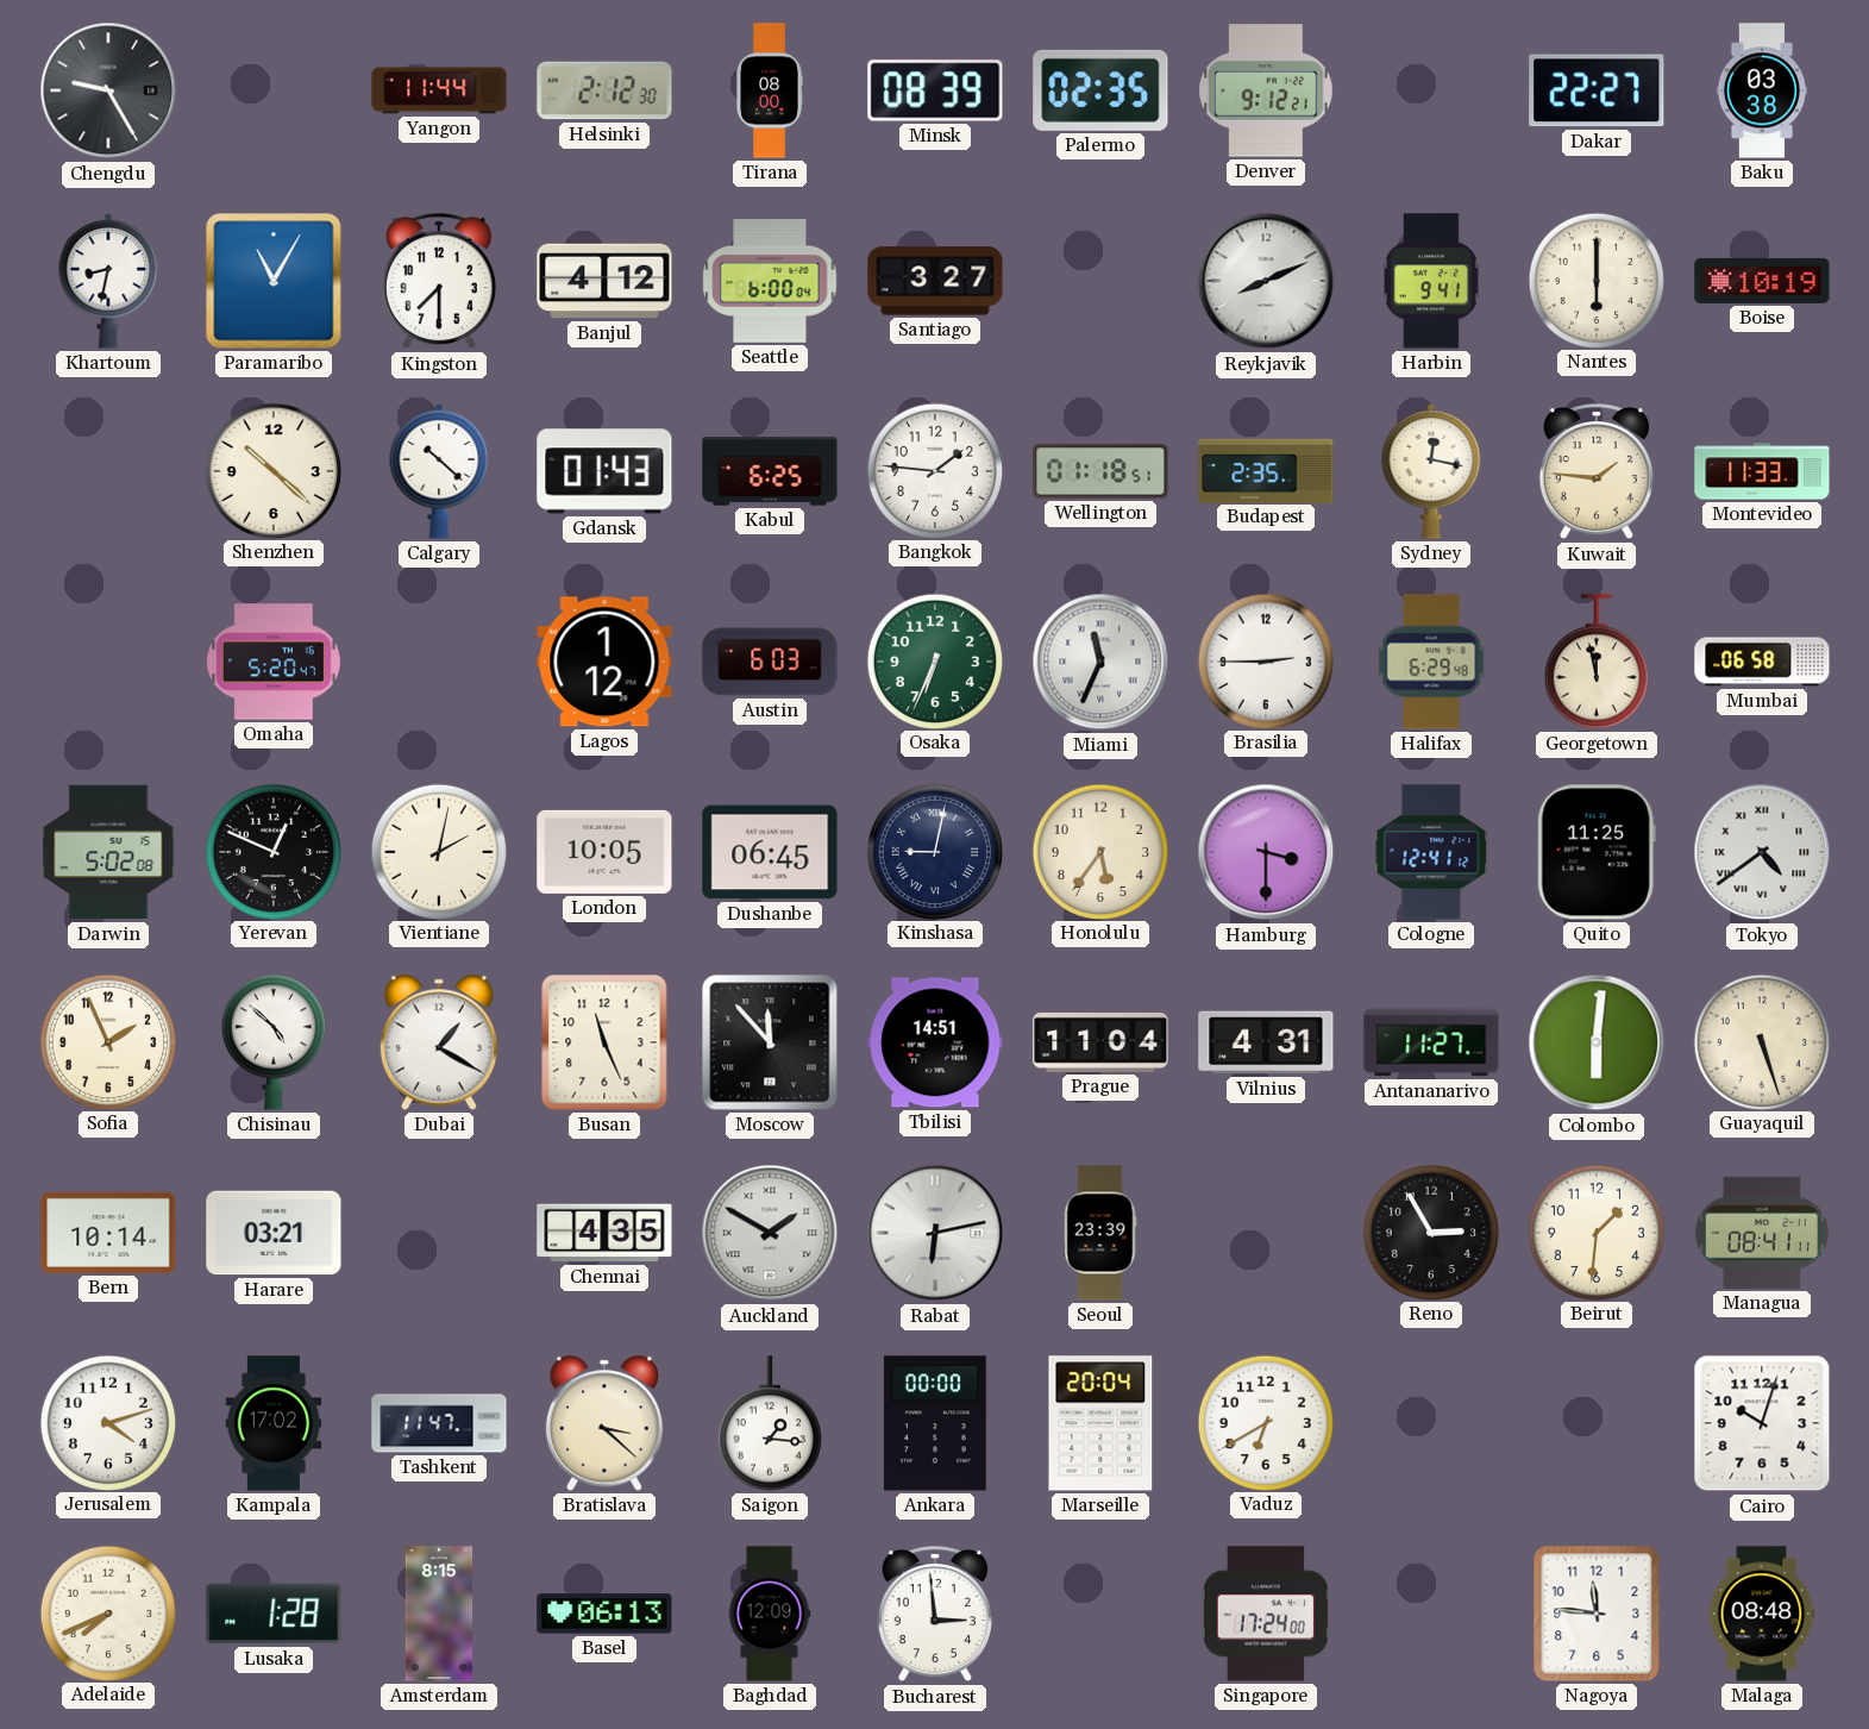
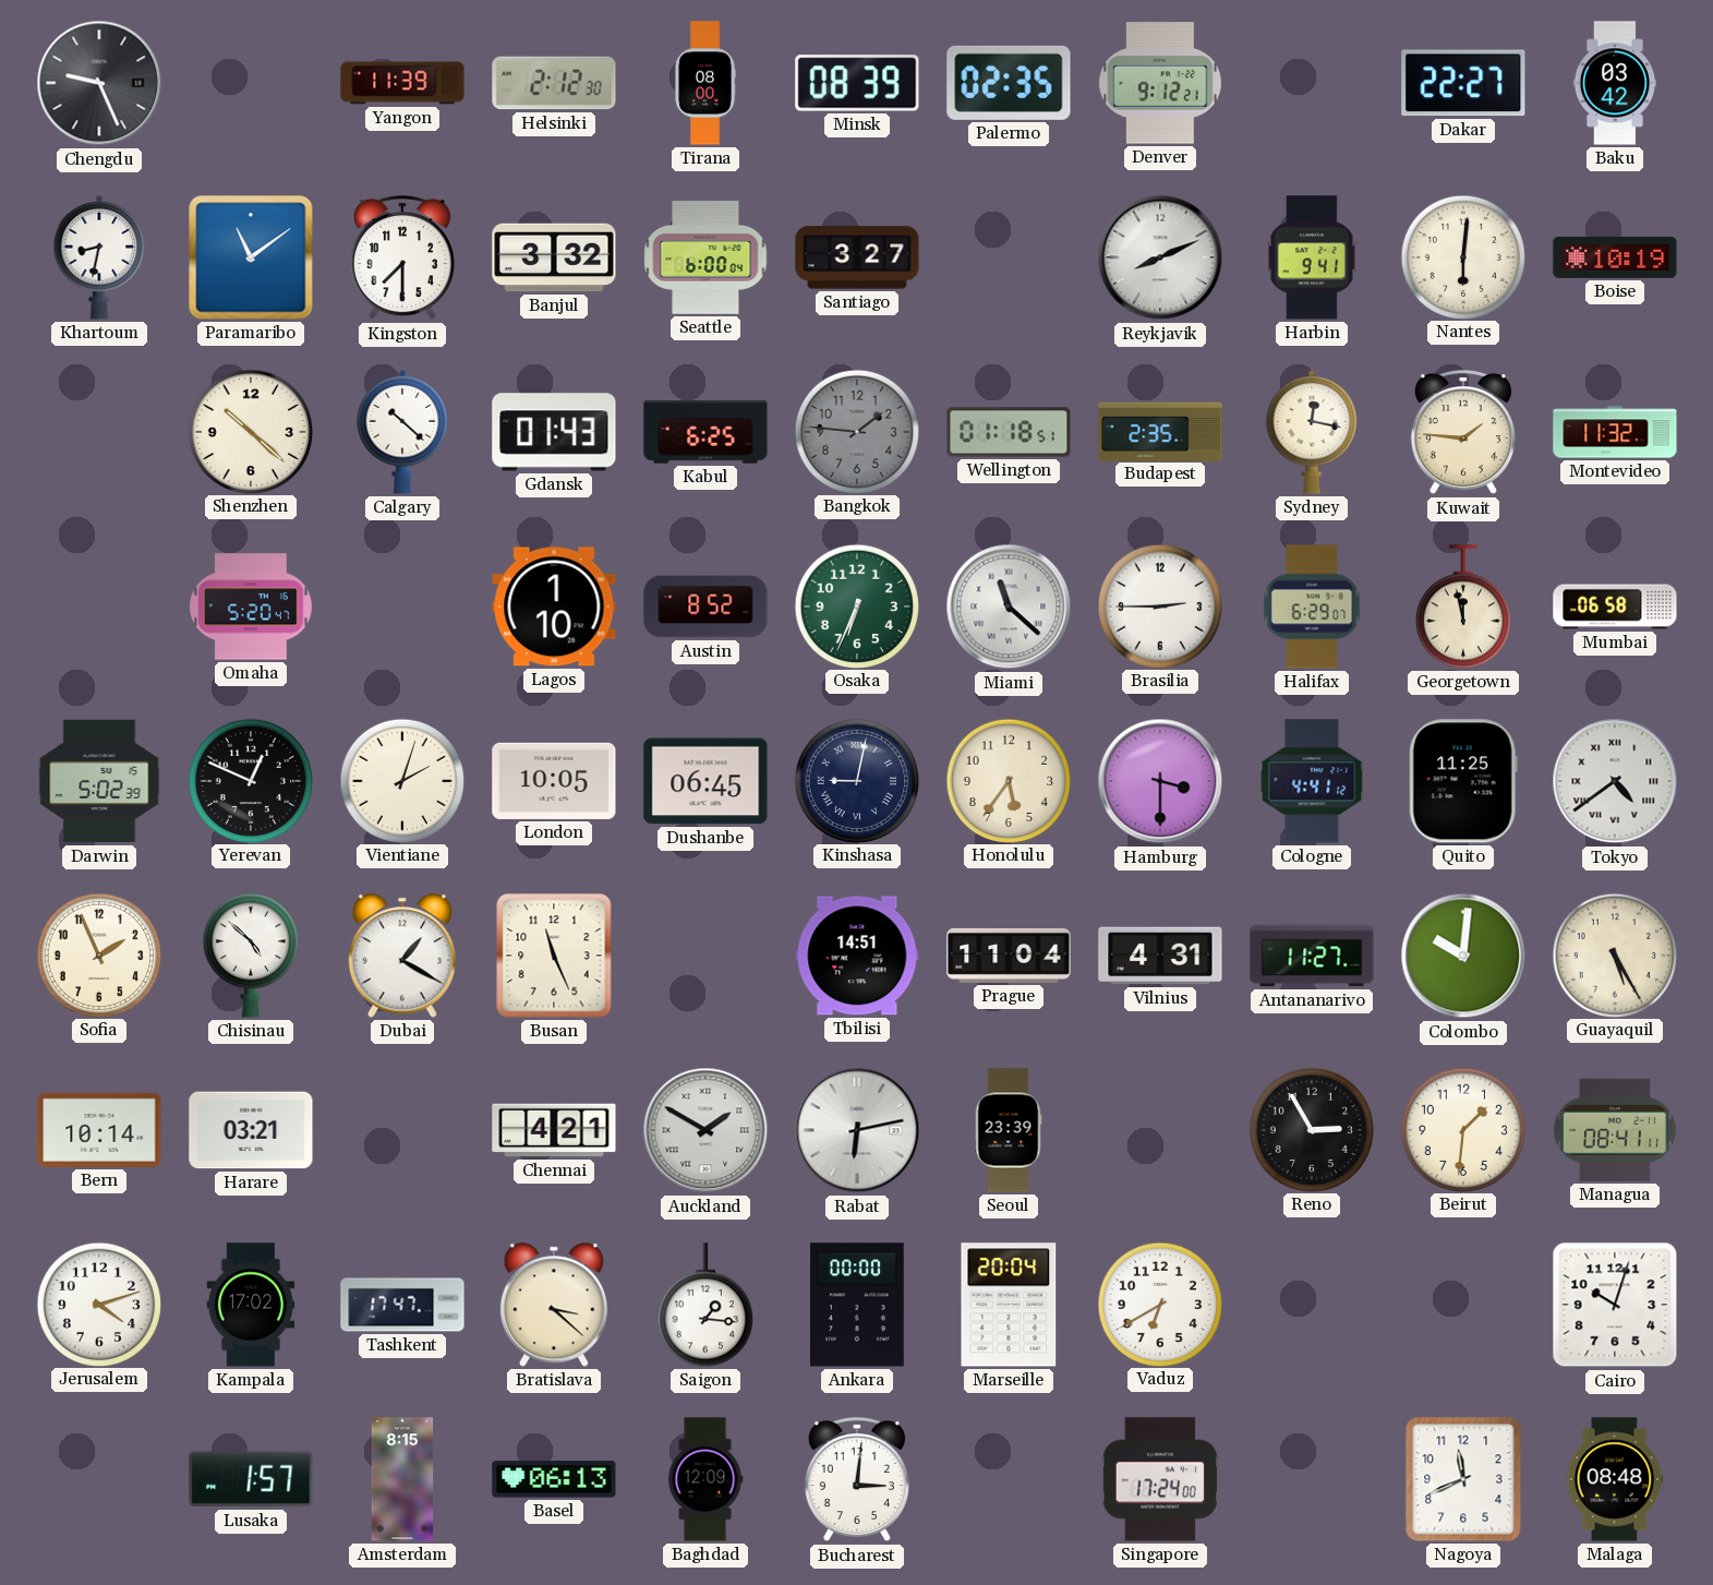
Chengdu: 9:25 -> 9:26 (99, 83)
Yangon: 11:44 -> 11:39 (402, 83)
Baku: 03:38 -> 03:42 (1614, 83)
Paramaribo: 11:05 -> 11:09 (251, 257)
Banjul: 4:12 -> 3:32 (554, 257)
Nantes: 6:00 -> 6:01 (1462, 256)
Bangkok dial: white -> grey (856, 431)
Montevideo: 11:33 -> 11:32 (1615, 432)
Lagos: 1:12 -> 1:10 (554, 607)
Austin: 6:03 -> 8:52 (705, 607)
Miami: 11:34 -> 11:22 (1009, 607)
Halifax: 6:29:48 -> 6:29:07 (1312, 607)
Darwin: 5:02:08 -> 5:02:39 (99, 781)
Vientiane: 2:02 -> 2:03 (401, 780)
Cologne: 12:41 -> 4:41 (1312, 781)
Moscow: 11:53 -> none (770, 1042)
Colombo: 6:01 -> 10:01 (1463, 956)
Guayaquil: 5:27 -> 5:25 (1614, 954)
Chennai: 4:35 -> 4:21 (554, 1130)
Tashkent: 11:47 -> 17:47 (402, 1305)
Adelaide: 7:41 -> none (107, 1612)
Lusaka: 1:28 -> 1:57 (251, 1479)
Bucharest: 2:59 -> 3:01 (857, 1479)
Nagoya: 11:46 -> 11:41 (1463, 1479)
